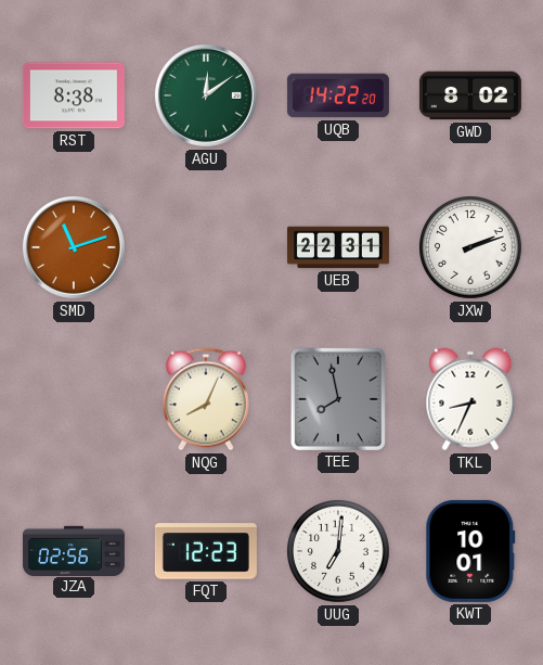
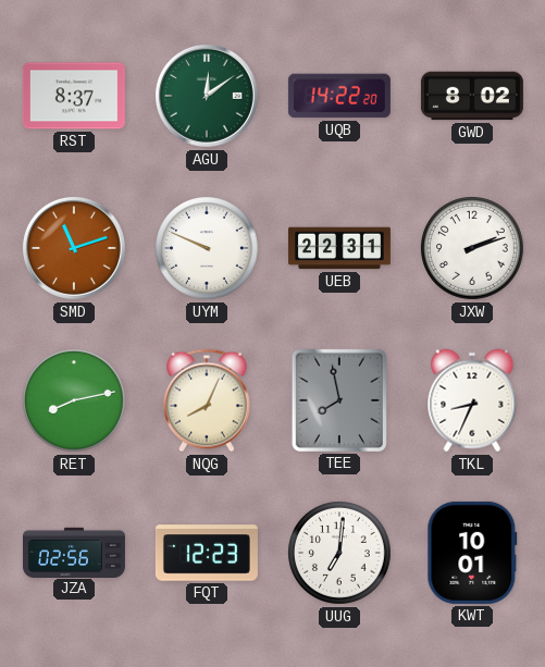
RST: 8:38 -> 8:37 (74, 96)
UYM: none -> 9:49 (208, 249)
RET: none -> 8:13 (75, 402)
